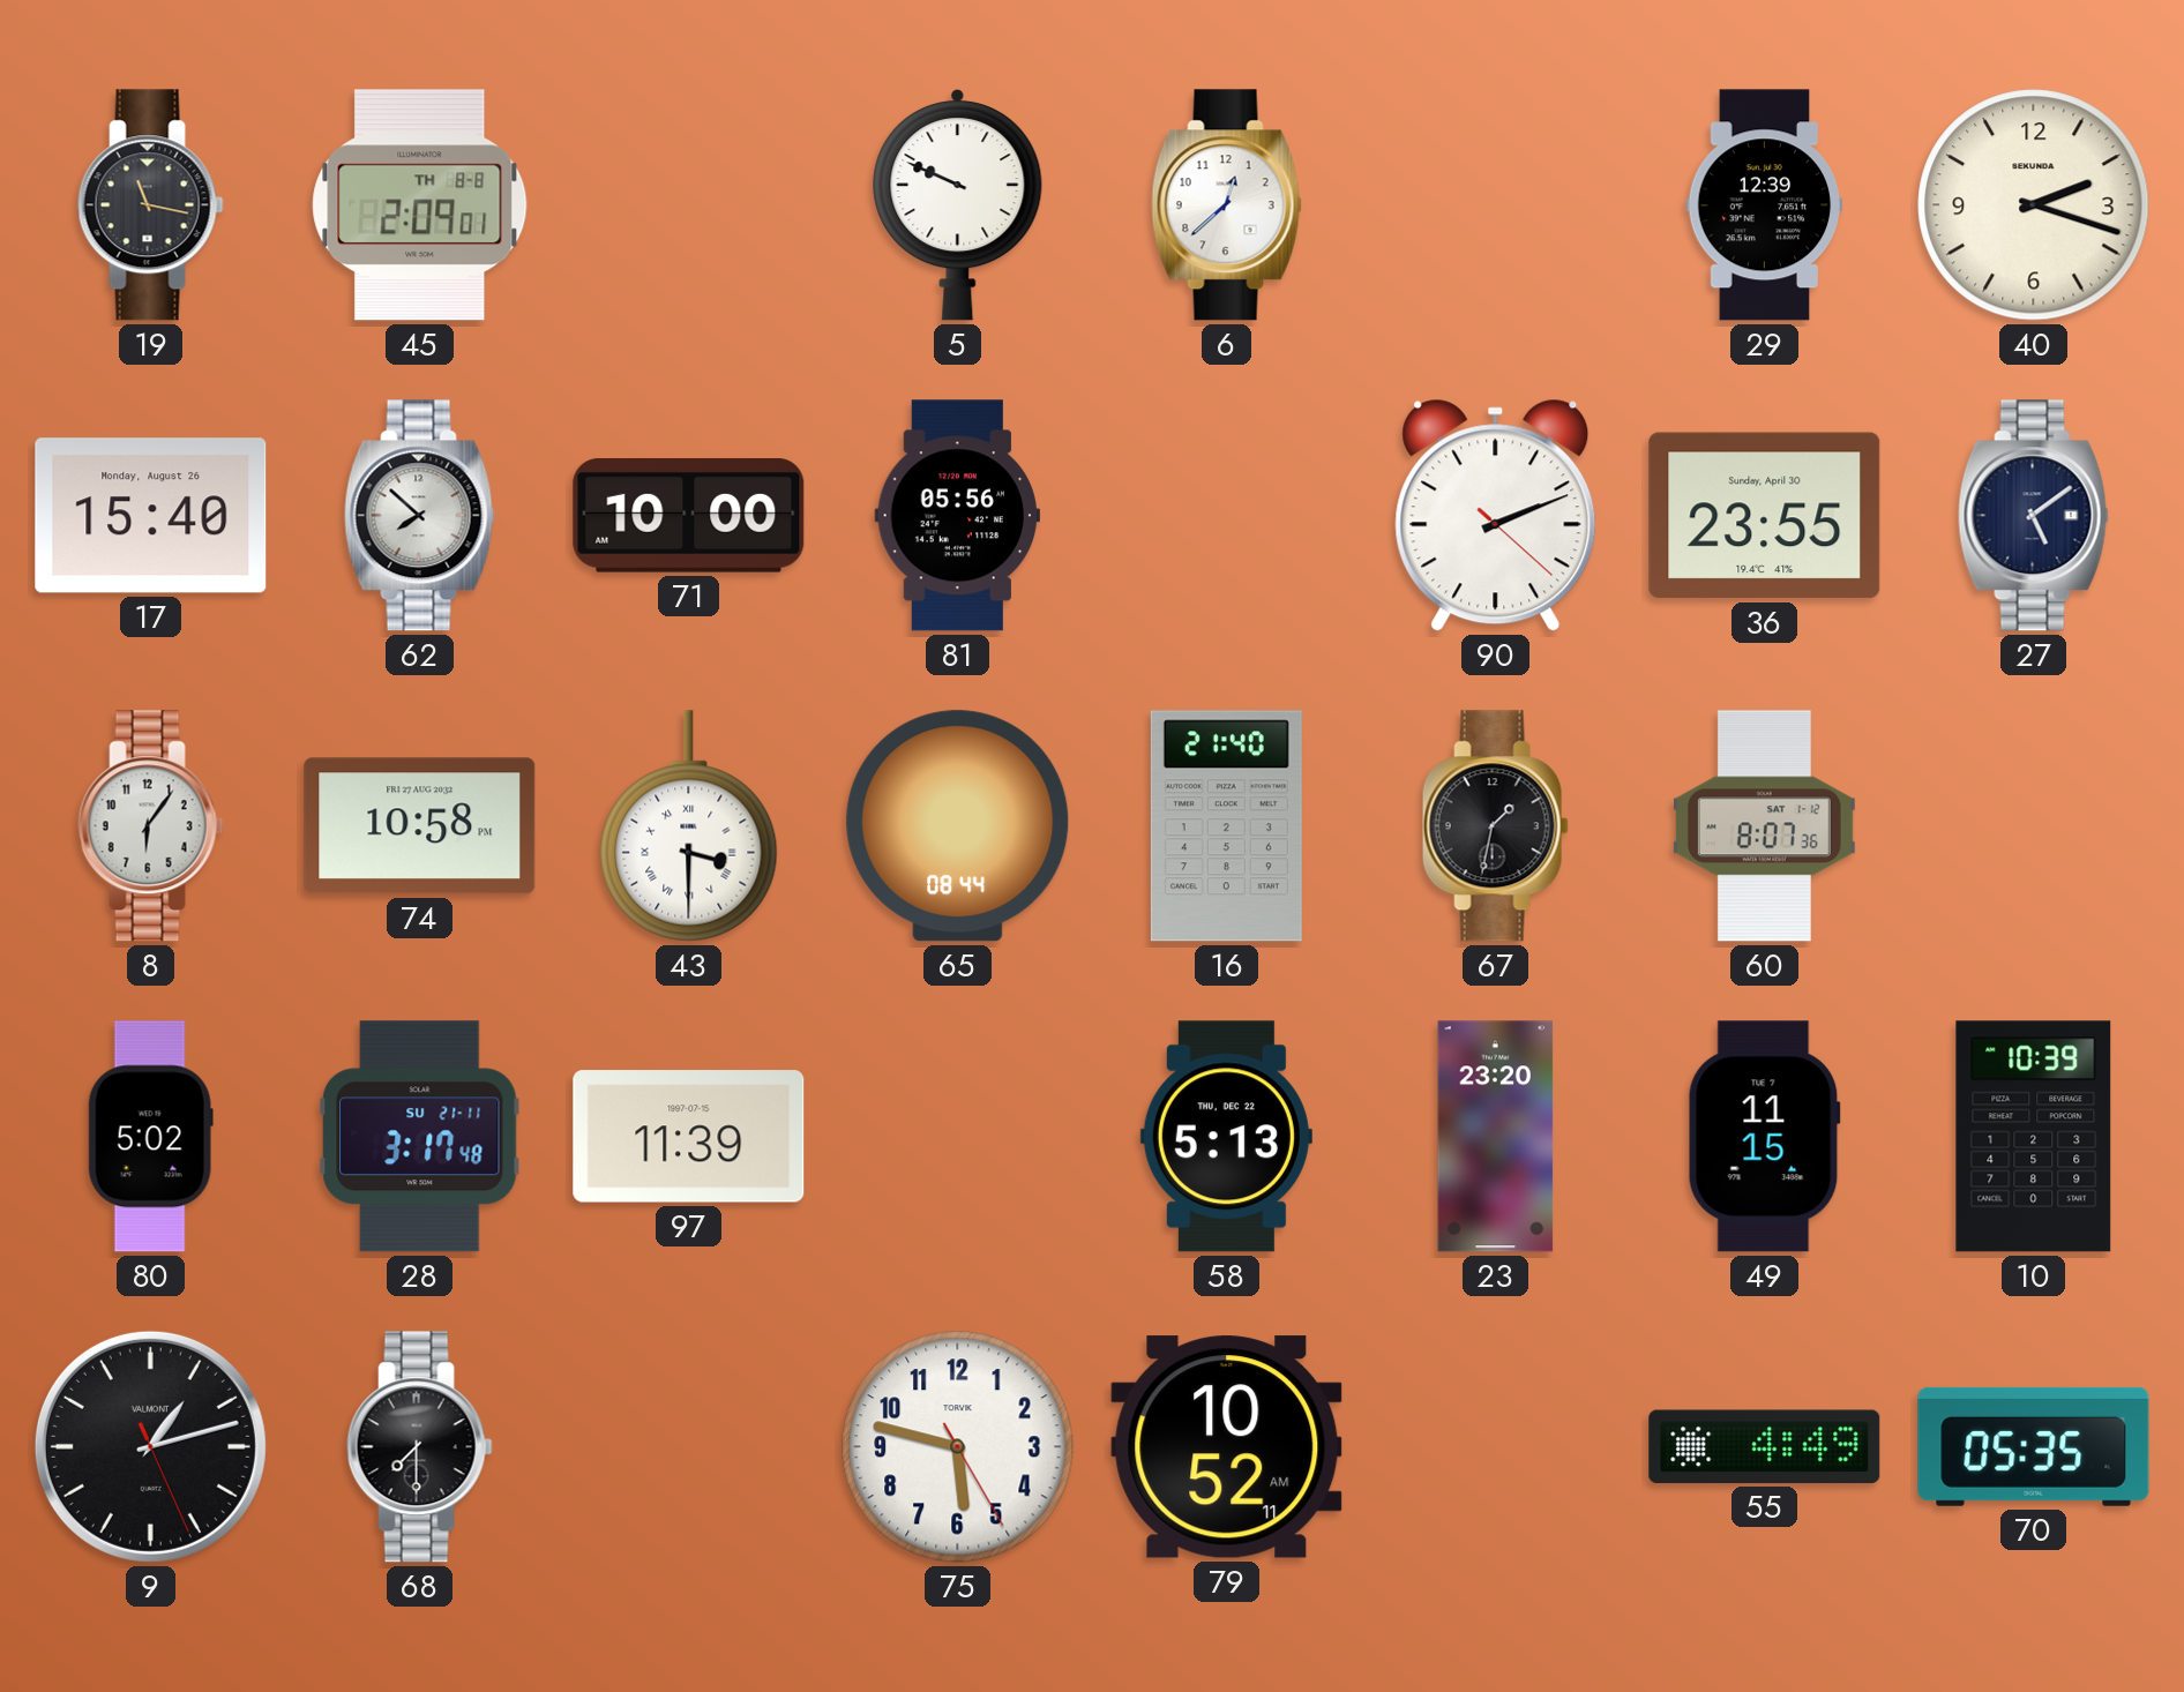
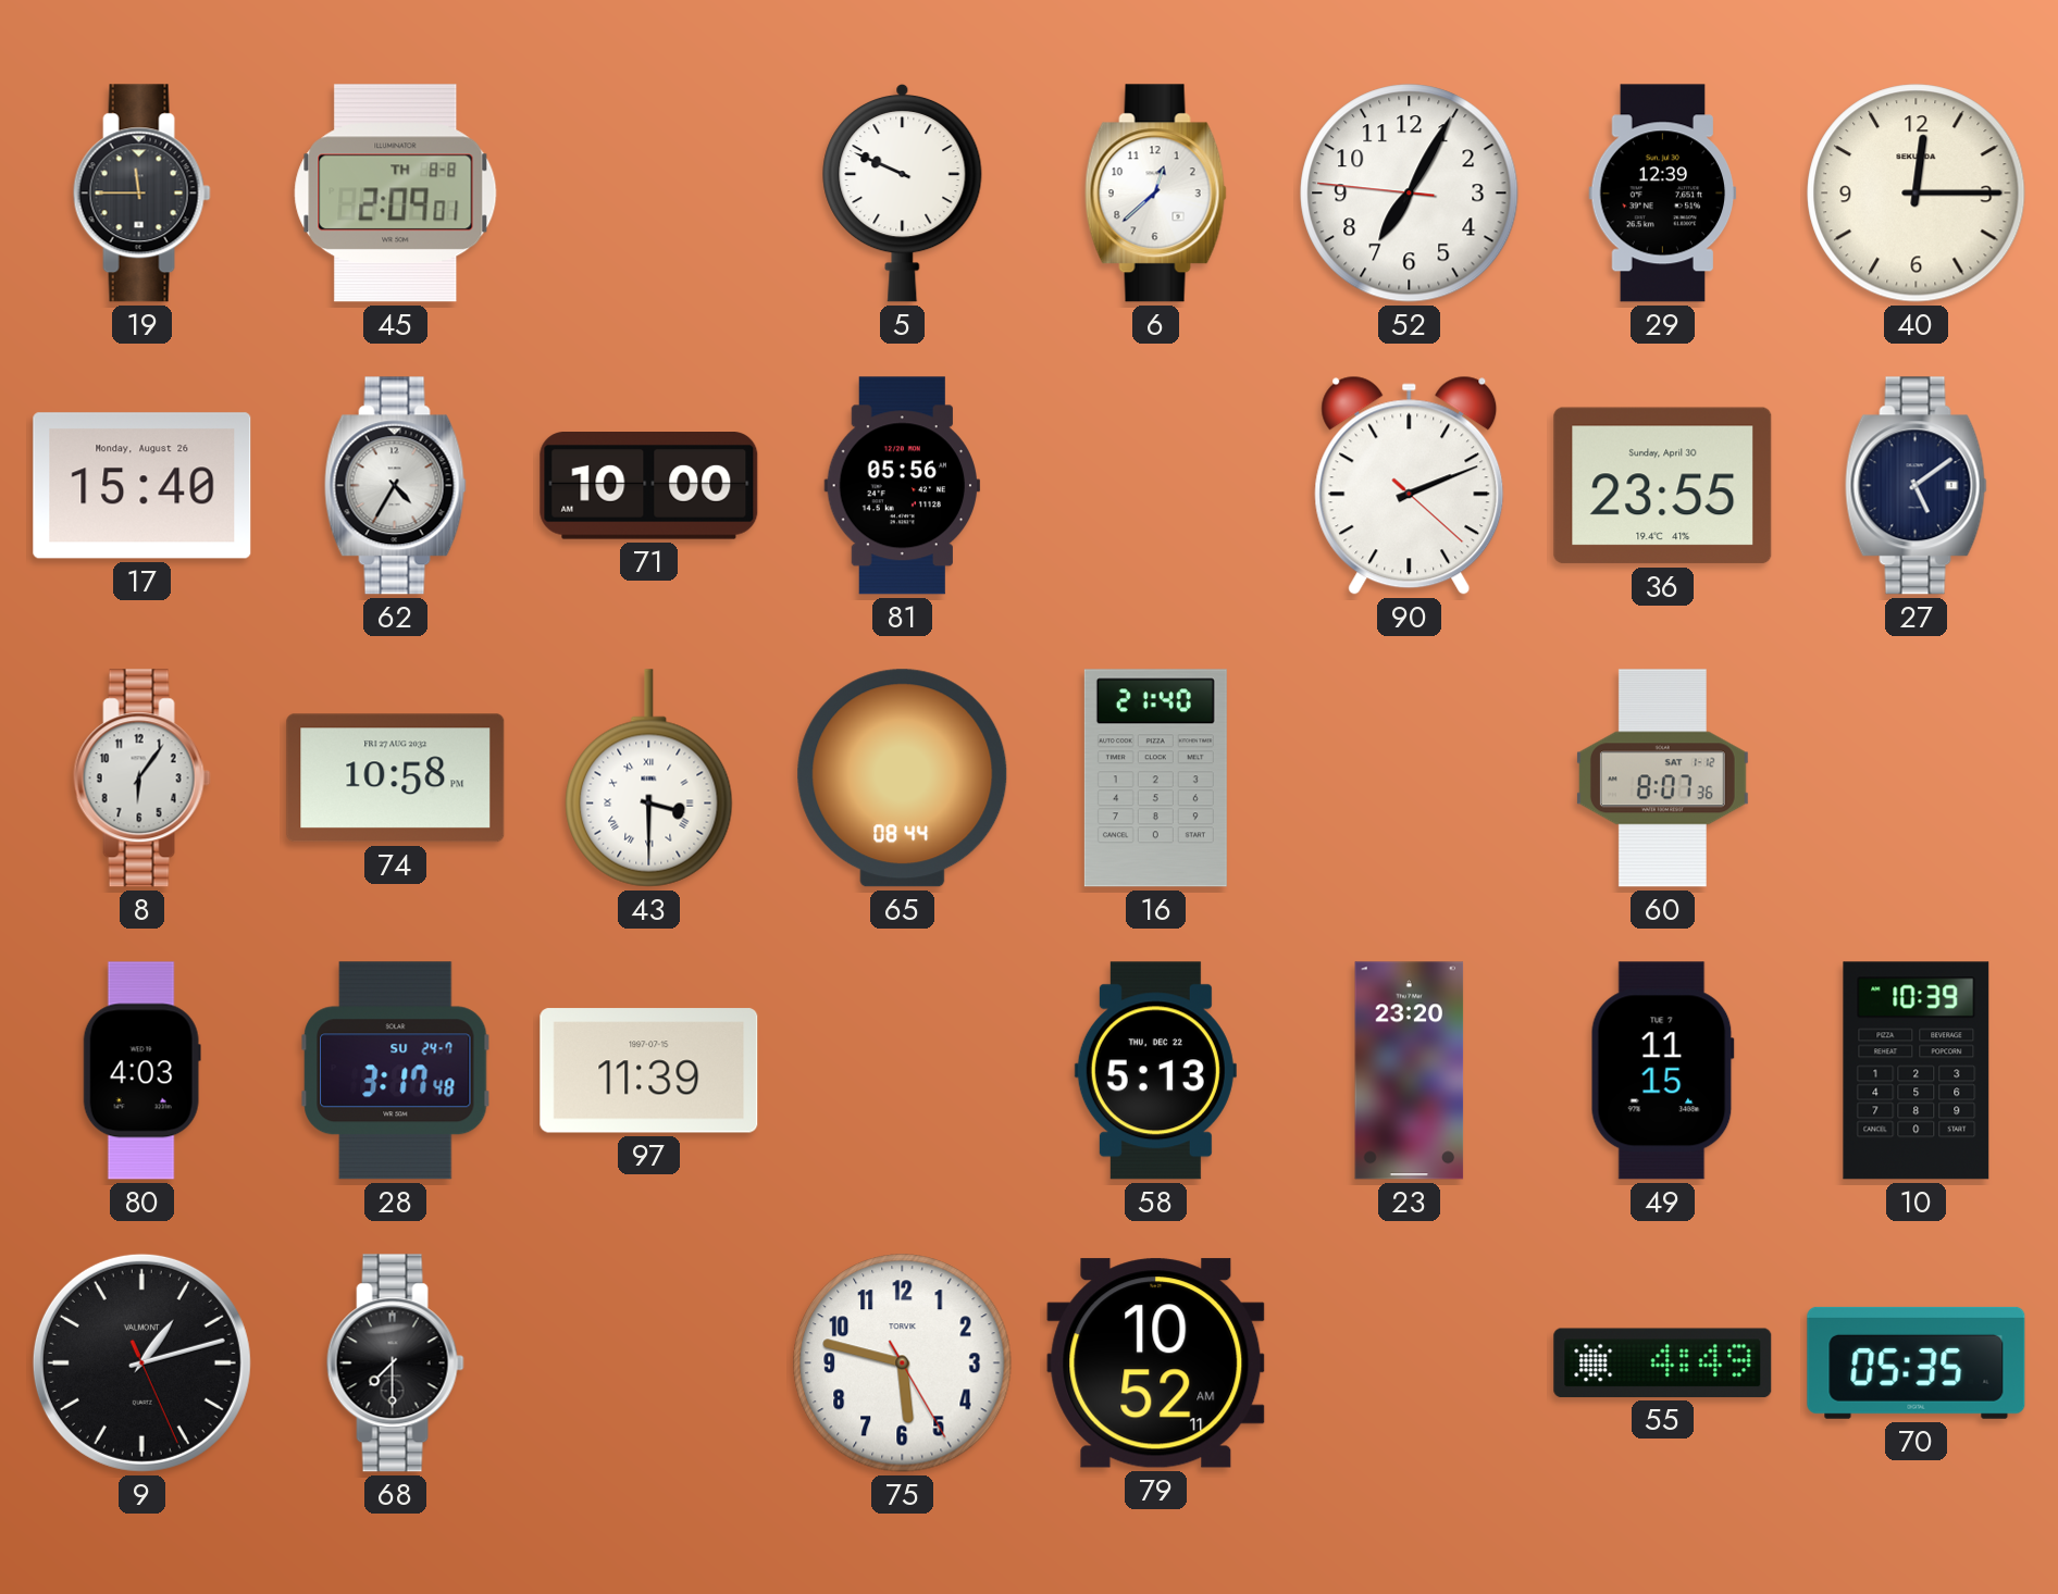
19: 11:17 -> 11:45 (141, 194)
52: none -> 7:04 (1410, 194)
40: 2:18 -> 12:15 (1917, 194)
62: 7:52 -> 4:35 (395, 486)
67: 1:32 -> none (1495, 826)
80: 5:02 -> 4:03 (141, 1071)
28 date: SU 21-11 -> SU 24-7 (396, 1071)
